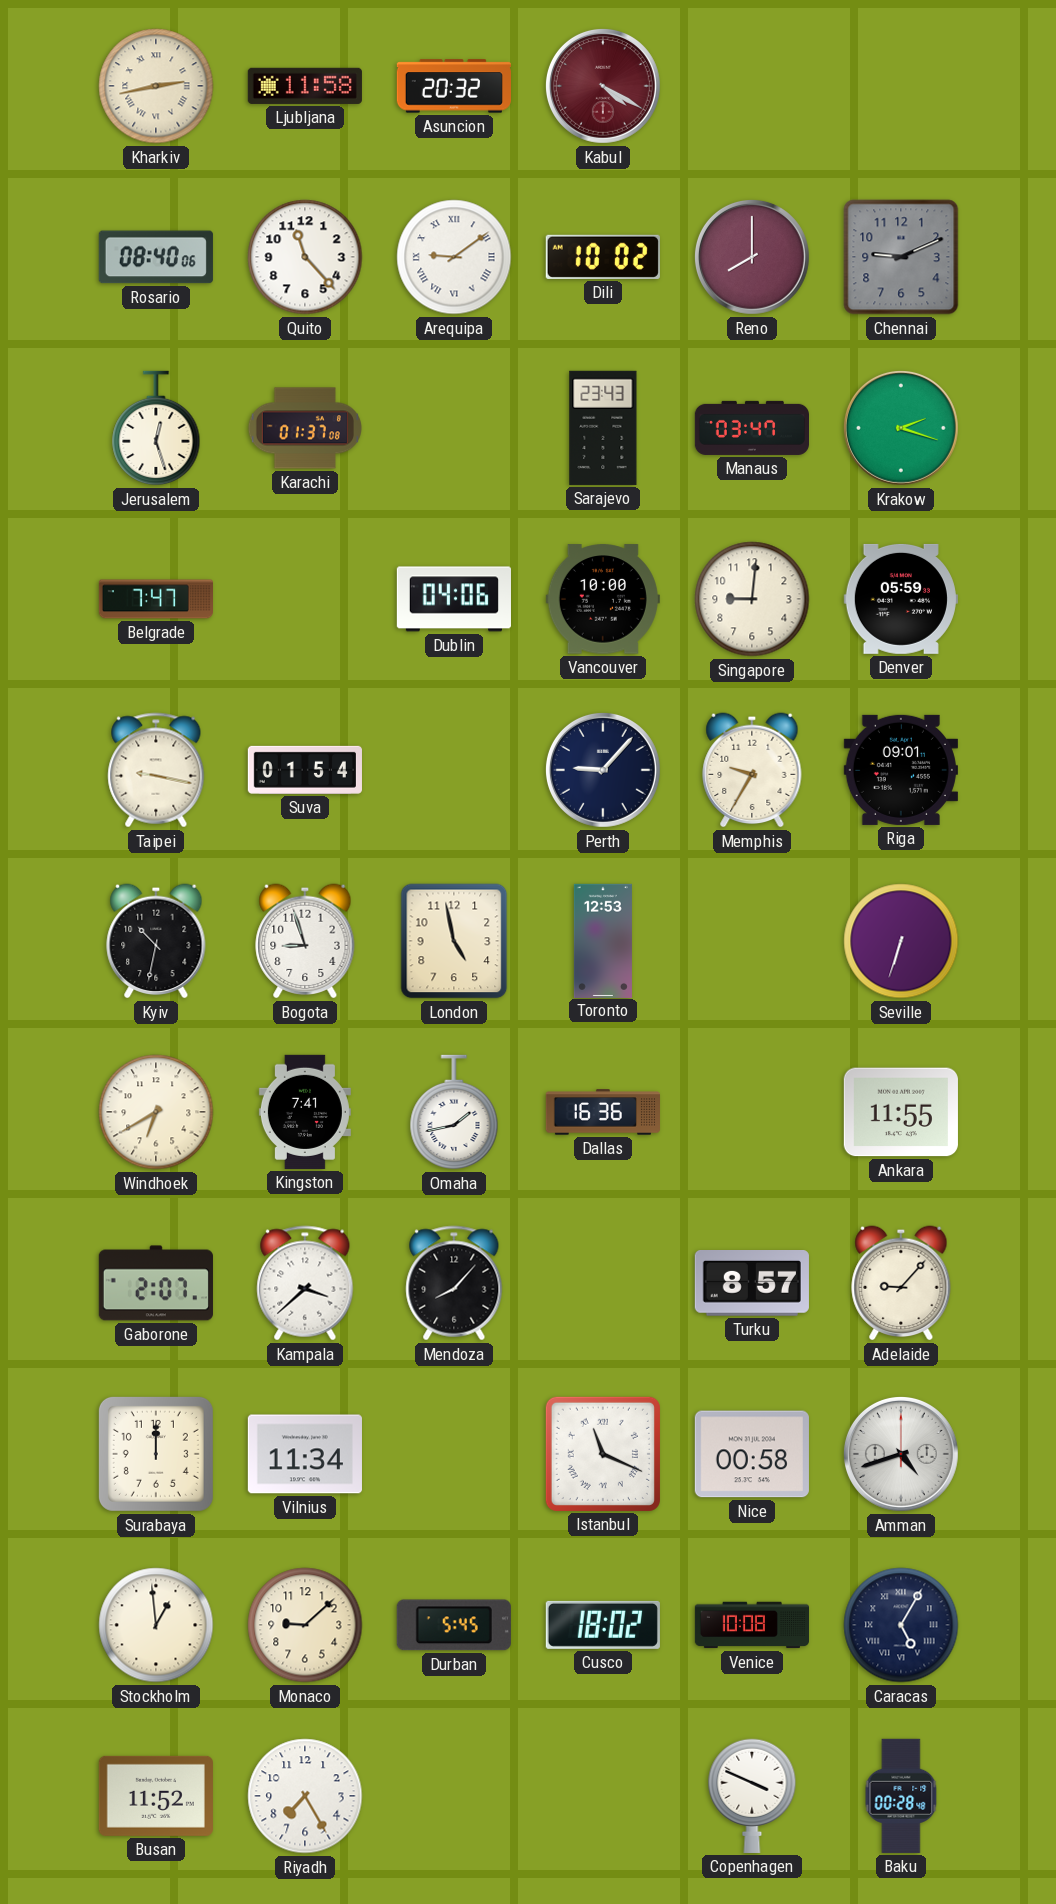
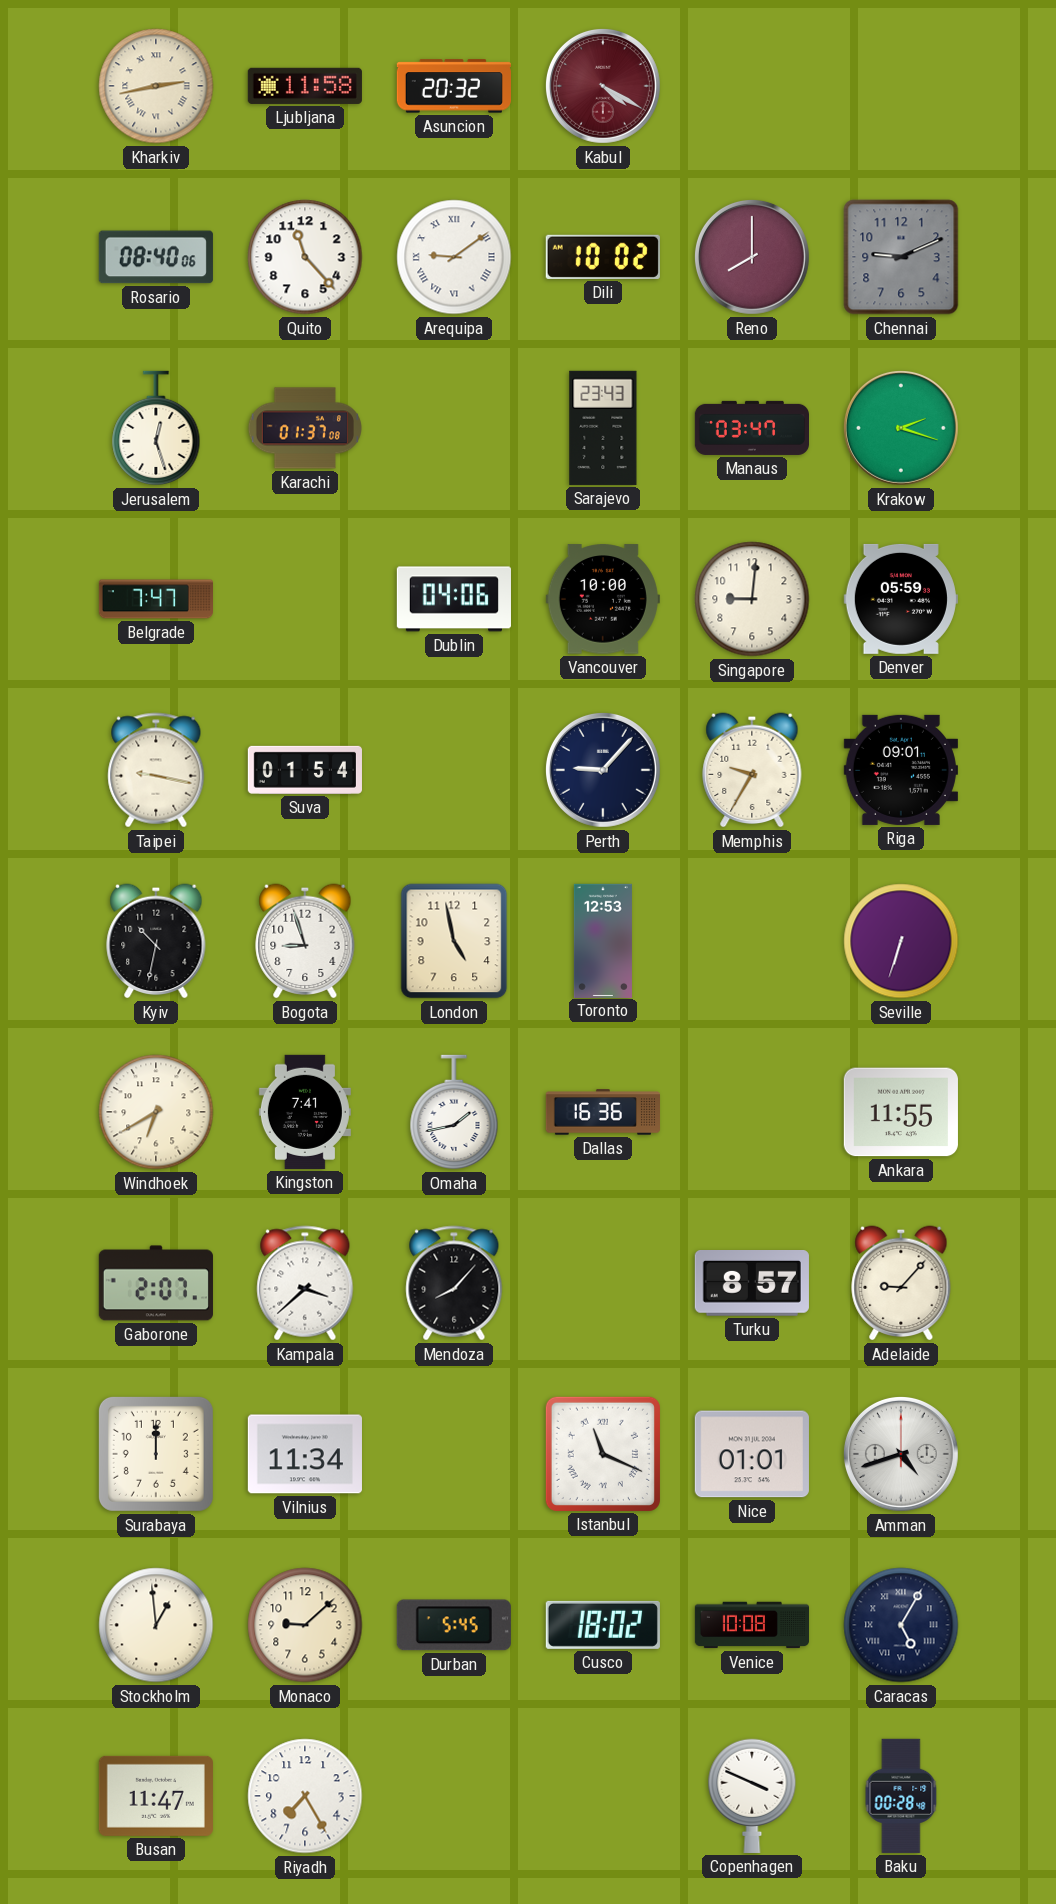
Nice: 00:58 -> 01:01 (752, 1454)
Busan: 11:52 -> 11:47 (156, 1796)
